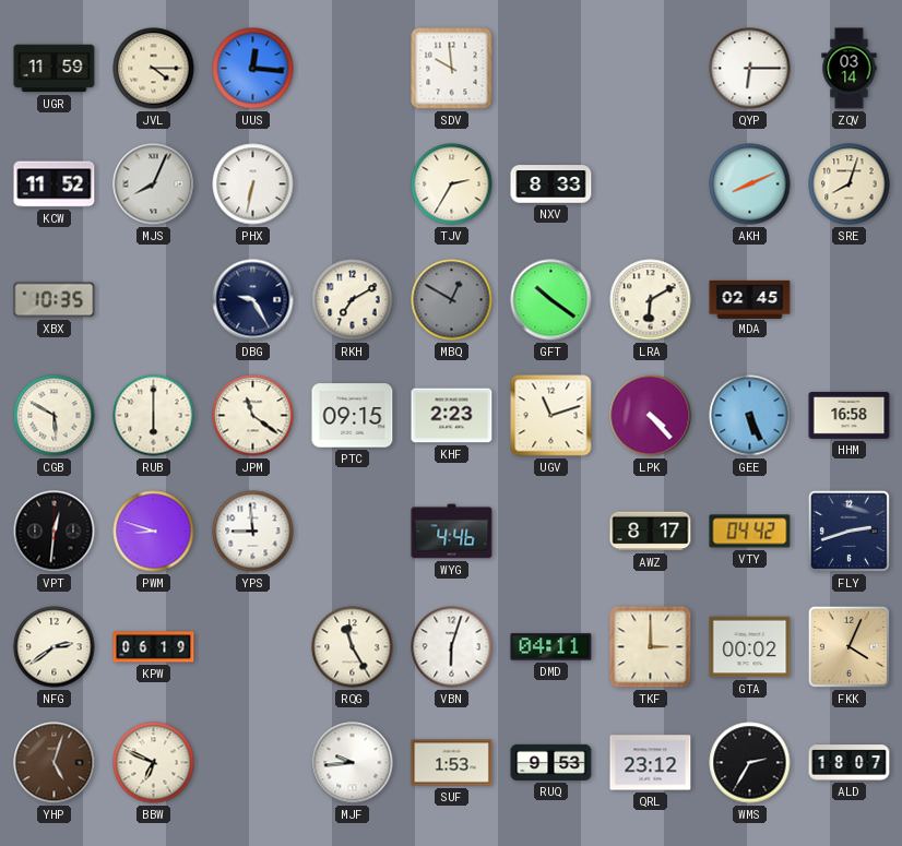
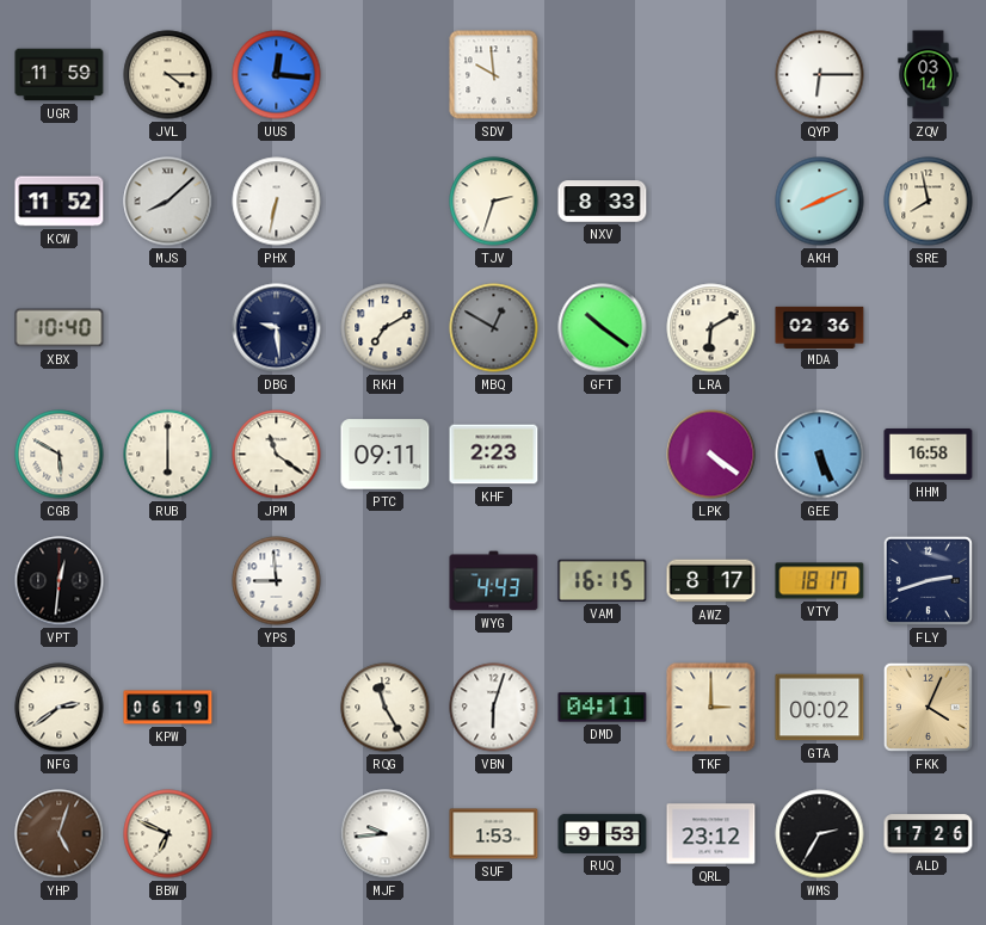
MJS: 8:04 -> 8:08 (168, 202)
TJV: 2:35 -> 2:33 (494, 202)
SRE: 8:03 -> 7:58 (929, 202)
XBX: 10:35 -> 10:40 (60, 328)
DBG: 9:25 -> 9:29 (277, 328)
MDA: 02:45 -> 02:36 (820, 327)
PTC: 09:15 -> 09:11 (386, 455)
UGV: 11:12 -> none (551, 416)
LPK: 4:23 -> 4:21 (711, 455)
PWM: 8:48 -> none (154, 532)
WYG: 4:46 -> 4:43 (494, 581)
VAM: none -> 16:15 (603, 580)
VTY: 04:42 -> 18:17 (820, 581)
ALD: 18:07 -> 17:26 (929, 834)
